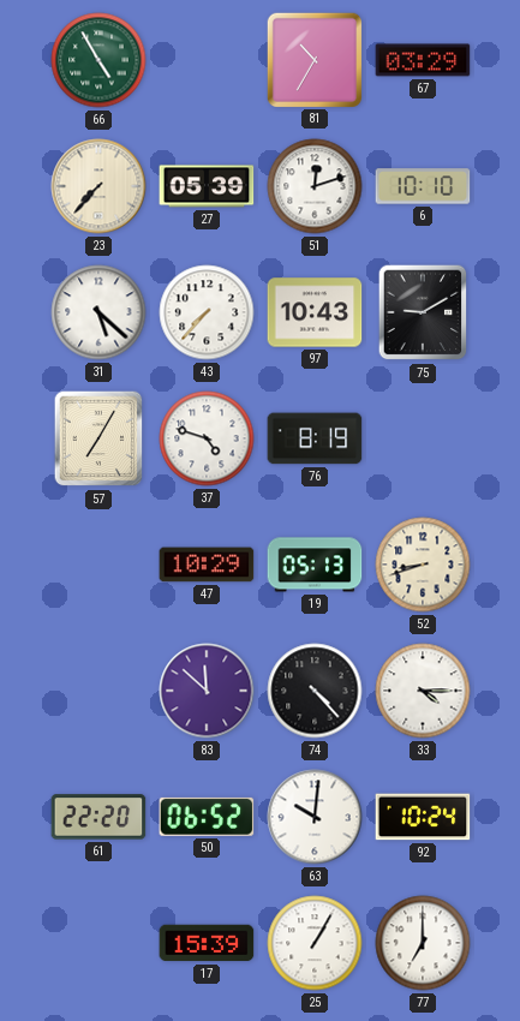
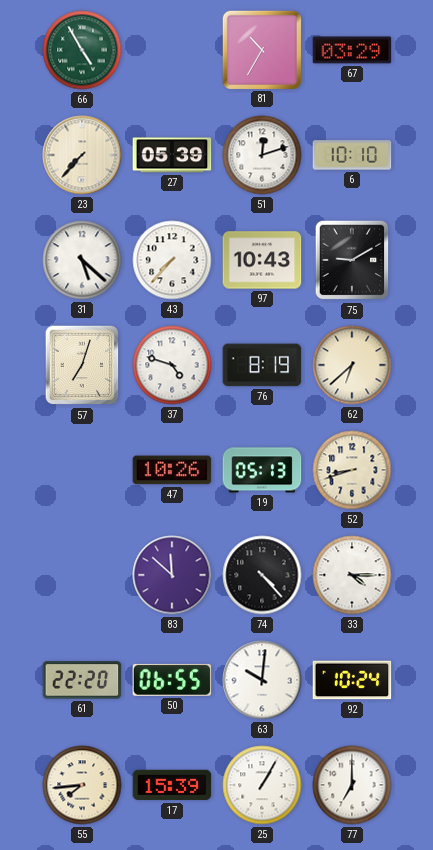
57: 7:05 -> 7:03 (82, 365)
62: none -> 6:38 (352, 365)
47: 10:29 -> 10:26 (172, 470)
50: 06:52 -> 06:55 (172, 680)
55: none -> 7:44 (82, 785)
